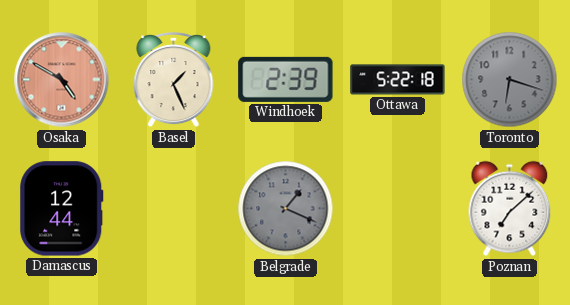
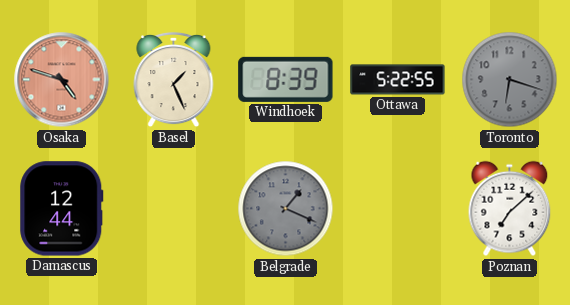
Osaka: 4:50 -> 4:48 (62, 80)
Windhoek: 2:39 -> 8:39 (286, 79)
Ottawa: 5:22:18 -> 5:22:55 (398, 80)
